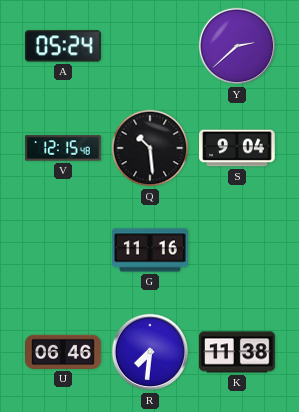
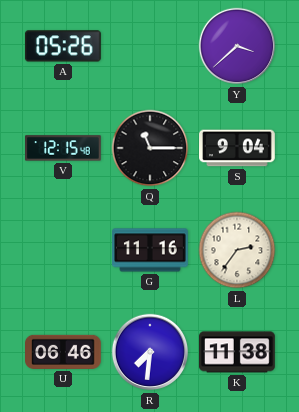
A: 05:24 -> 05:26 (63, 46)
Y: 2:38 -> 3:38 (237, 46)
Q: 10:29 -> 11:15 (150, 148)
L: none -> 2:36 (237, 250)
